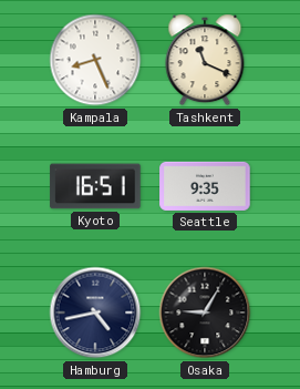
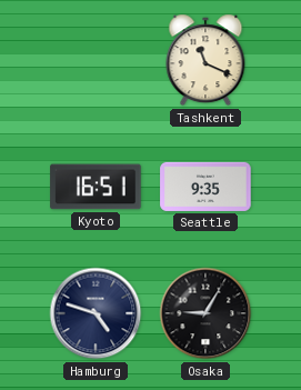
Kampala: 8:26 -> none (95, 60)
Hamburg: 4:43 -> 4:48 (96, 313)
